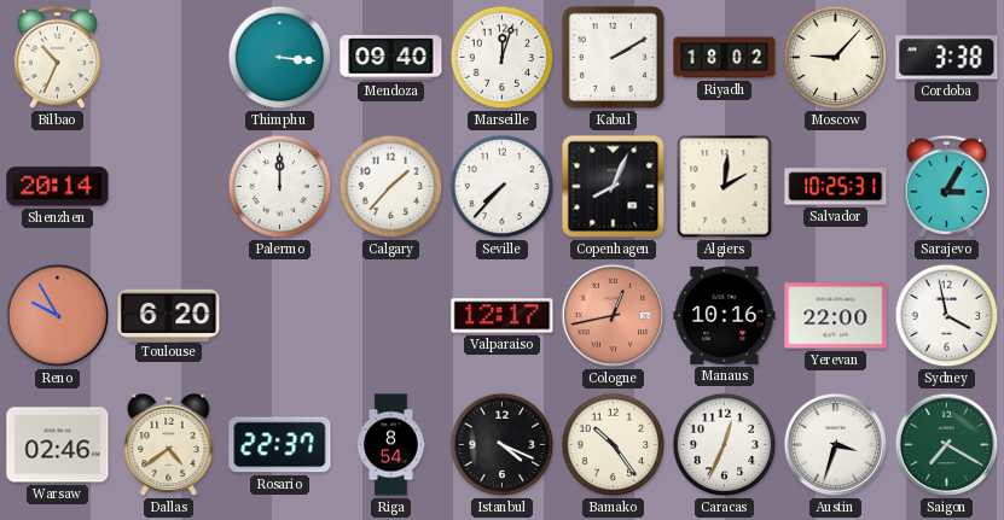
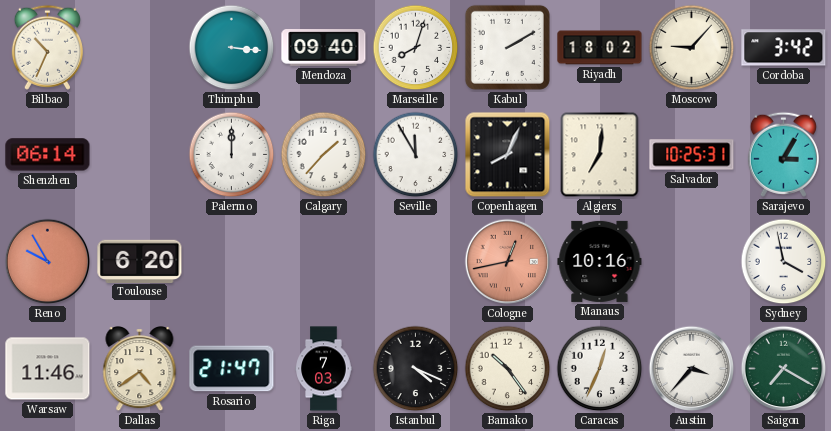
Marseille: 12:03 -> 8:03 (416, 48)
Cordoba: 3:38 -> 3:42 (784, 48)
Shenzhen: 20:14 -> 06:14 (48, 155)
Seville: 7:37 -> 11:55 (416, 155)
Algiers: 2:01 -> 7:01 (600, 155)
Valparaiso: 12:17 -> none (503, 316)
Yerevan: 22:00 -> none (836, 316)
Warsaw: 02:46 -> 11:46 (48, 369)
Rosario: 22:37 -> 21:47 (232, 369)
Riga: 8:54 -> 7:03 (324, 369)
Austin: 3:33 -> 3:37 (692, 369)
